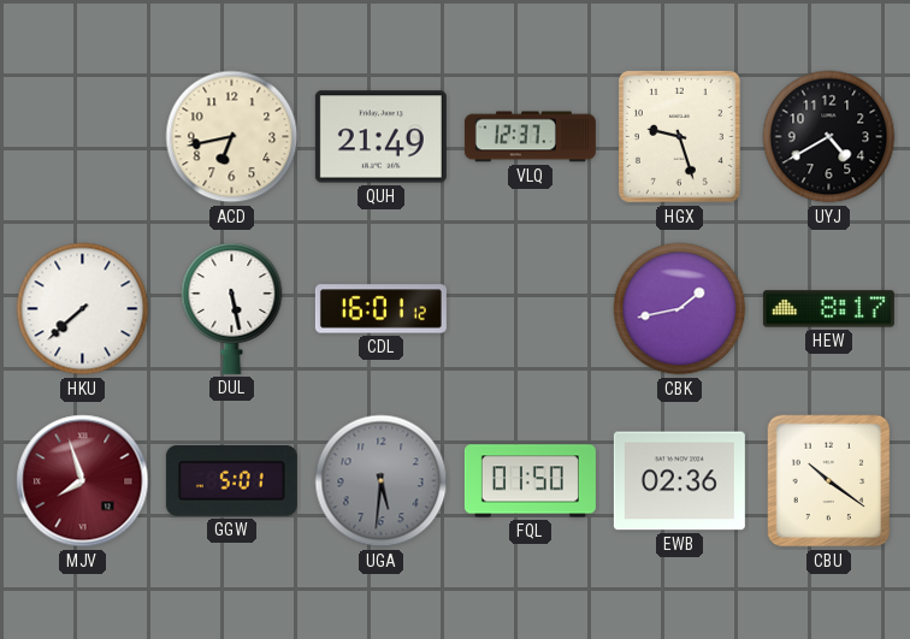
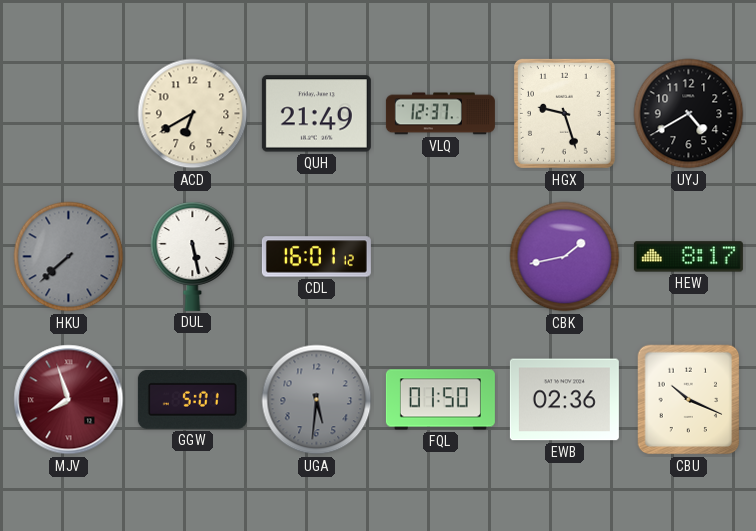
ACD: 6:43 -> 6:40 (193, 114)
HKU dial: white -> grey (69, 257)
CBU: 10:21 -> 10:19 (689, 400)
